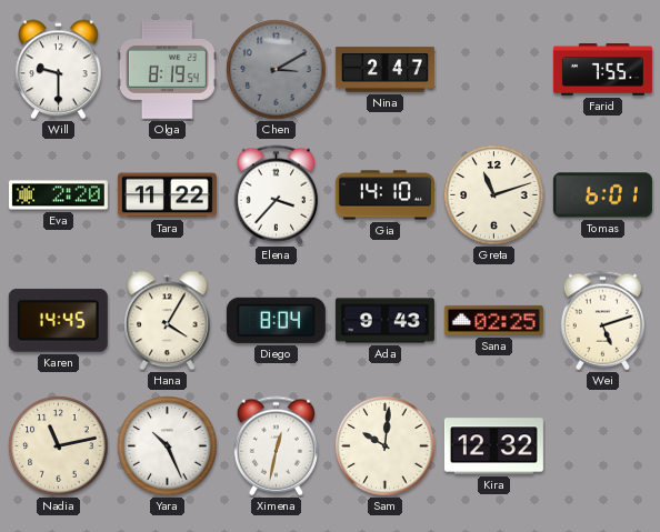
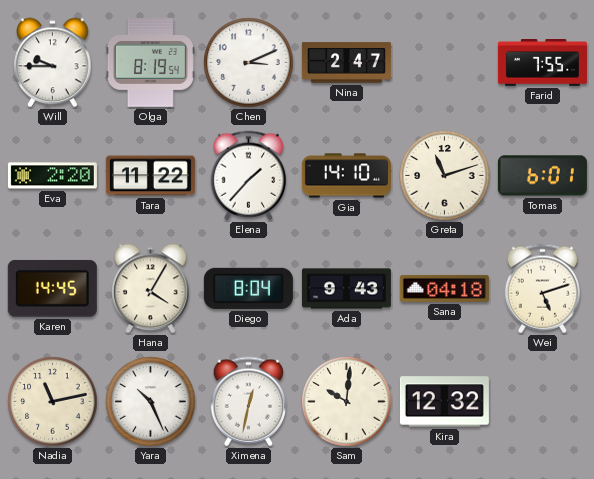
Will: 9:30 -> 9:45 (53, 63)
Chen: 3:10 -> 3:11 (249, 63)
Chen dial: grey -> white (249, 63)
Elena: 3:37 -> 1:37 (248, 176)
Sana: 02:25 -> 04:18 (444, 288)
